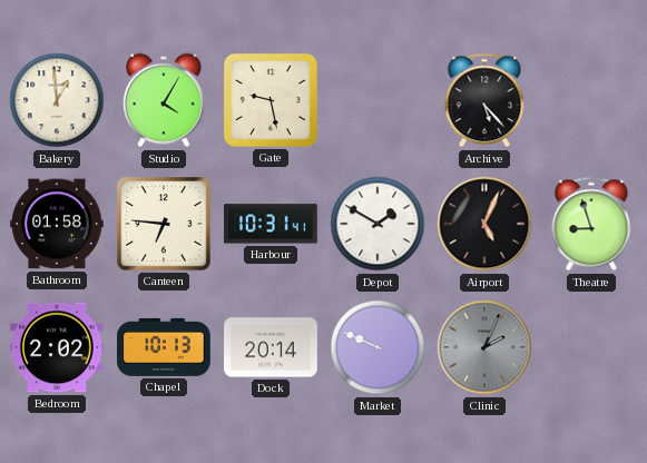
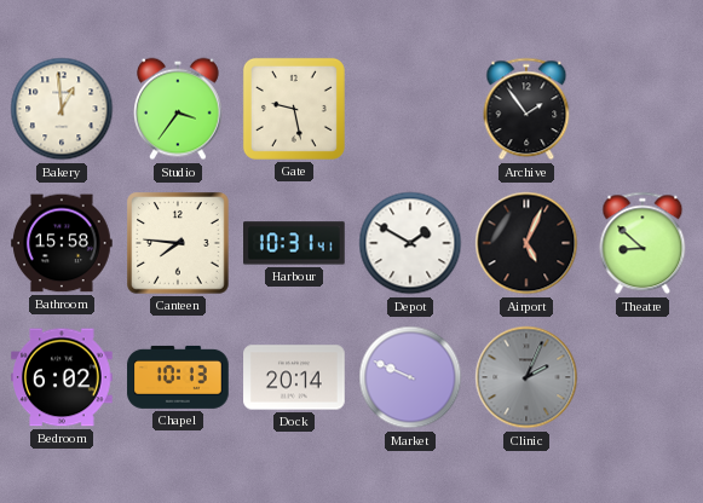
Studio: 4:05 -> 3:36 (179, 109)
Archive: 5:23 -> 1:54 (526, 109)
Bathroom: 01:58 -> 15:58 (62, 243)
Canteen: 6:46 -> 7:46 (179, 244)
Theatre: 8:57 -> 8:52 (643, 243)
Bedroom: 2:02 -> 6:02 (62, 377)
